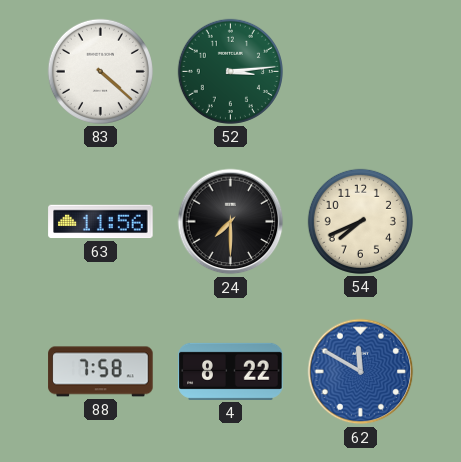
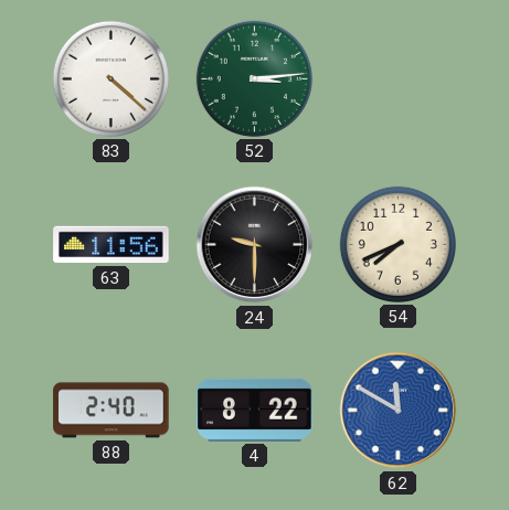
24: 7:30 -> 9:30 (255, 245)
88: 7:58 -> 2:40 (112, 411)
